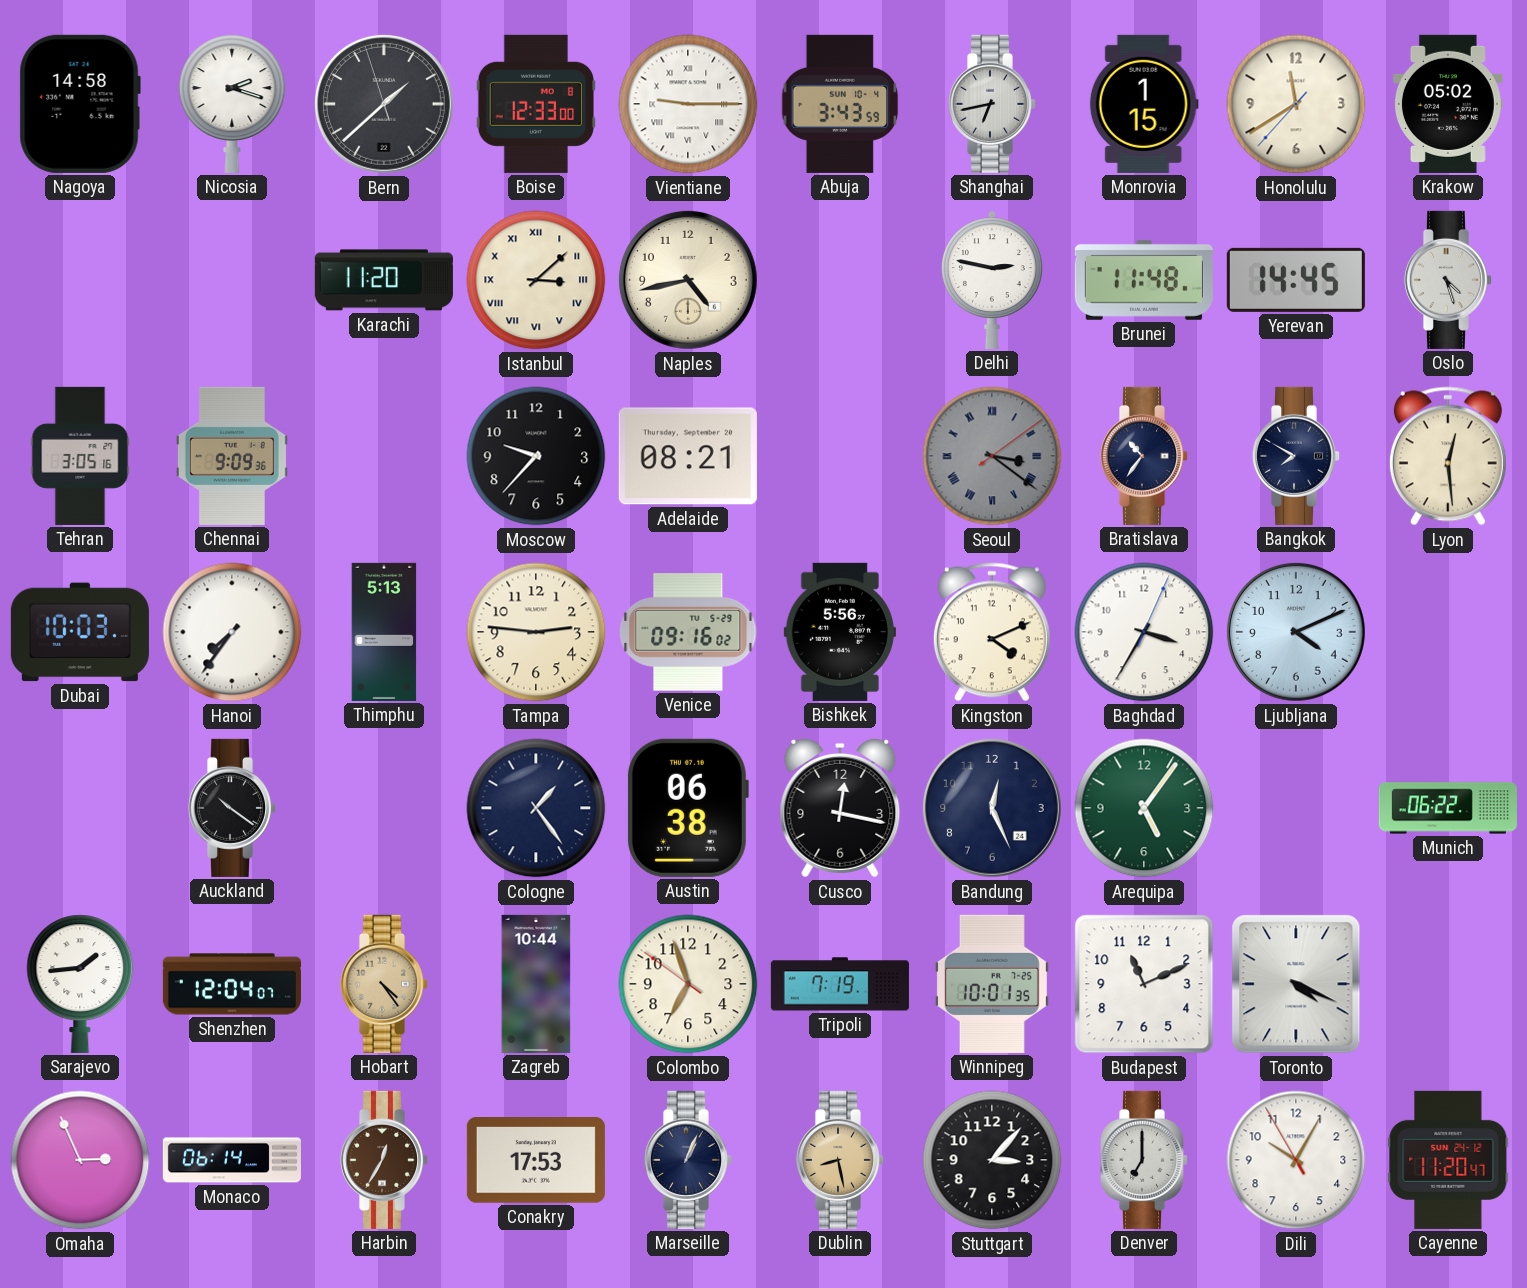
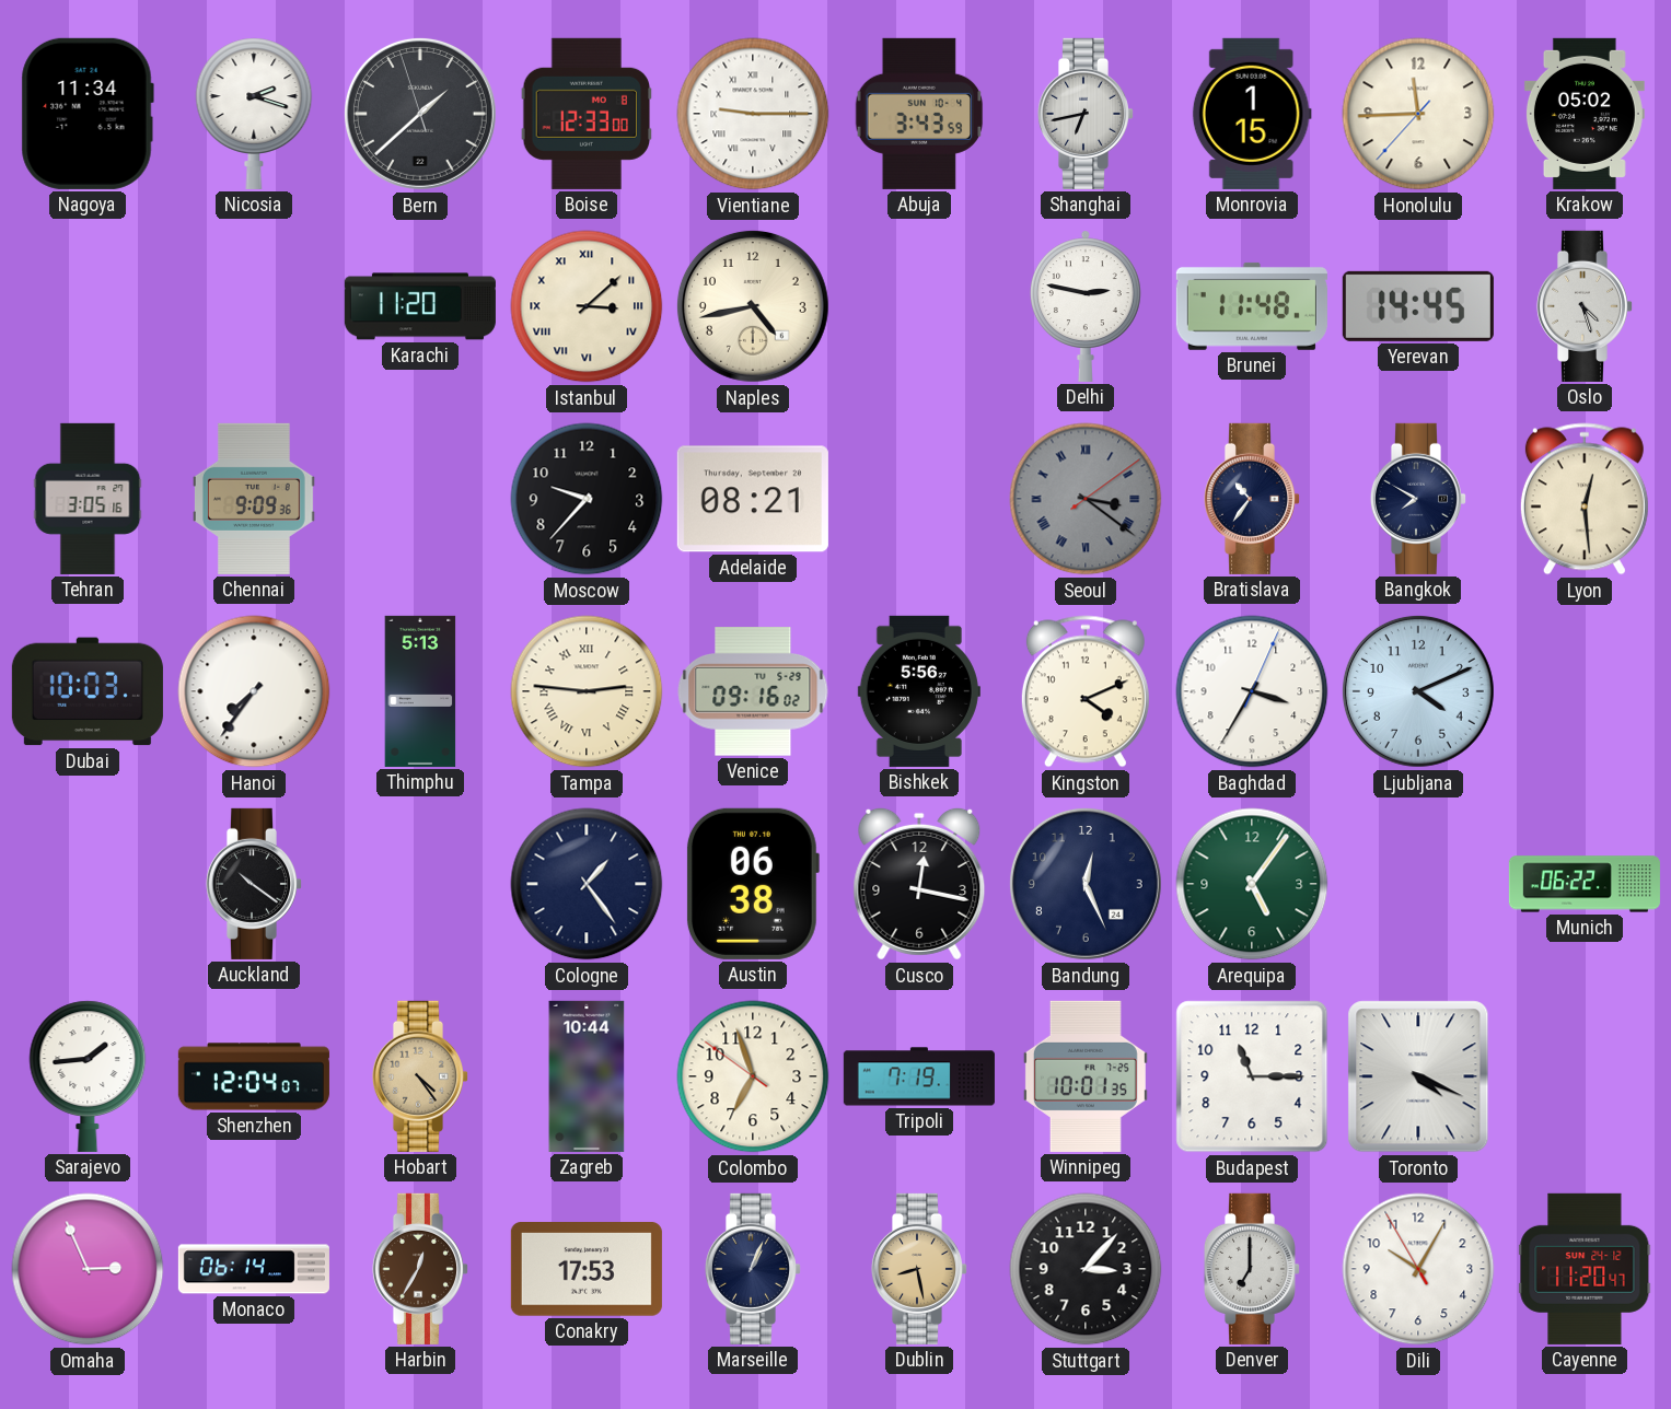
Nagoya: 14:58 -> 11:34 (88, 114)
Honolulu: 11:39 -> 11:44 (1418, 114)
Tampa numerals: Arabic -> Roman (587, 691)
Budapest: 11:11 -> 11:15 (1252, 1076)
